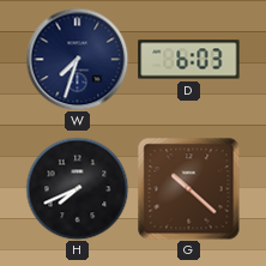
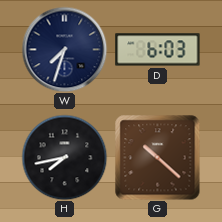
H: 7:41 -> 7:43 (64, 157)
